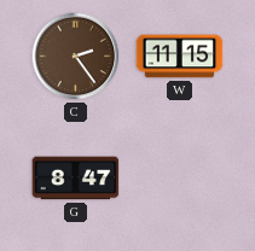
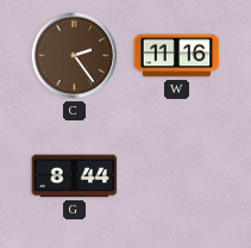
W: 11:15 -> 11:16 (177, 56)
G: 8:47 -> 8:44 (75, 176)
